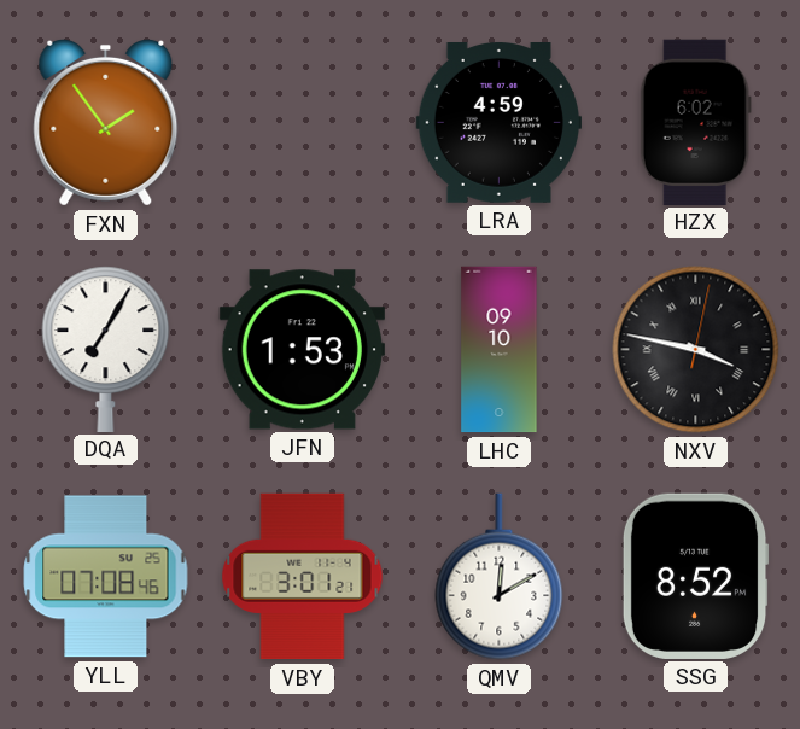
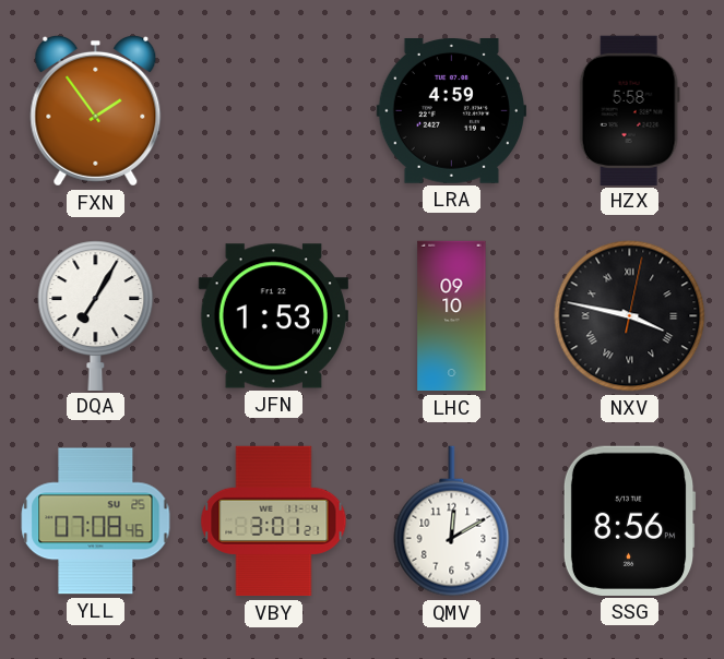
HZX: 6:02 -> 5:58 (629, 110)
SSG: 8:52 -> 8:56 (629, 520)
